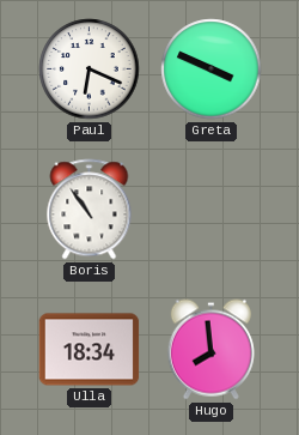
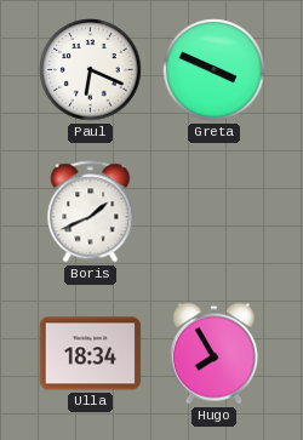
Boris: 10:54 -> 1:41 (91, 212)
Hugo: 7:59 -> 7:55 (213, 354)
